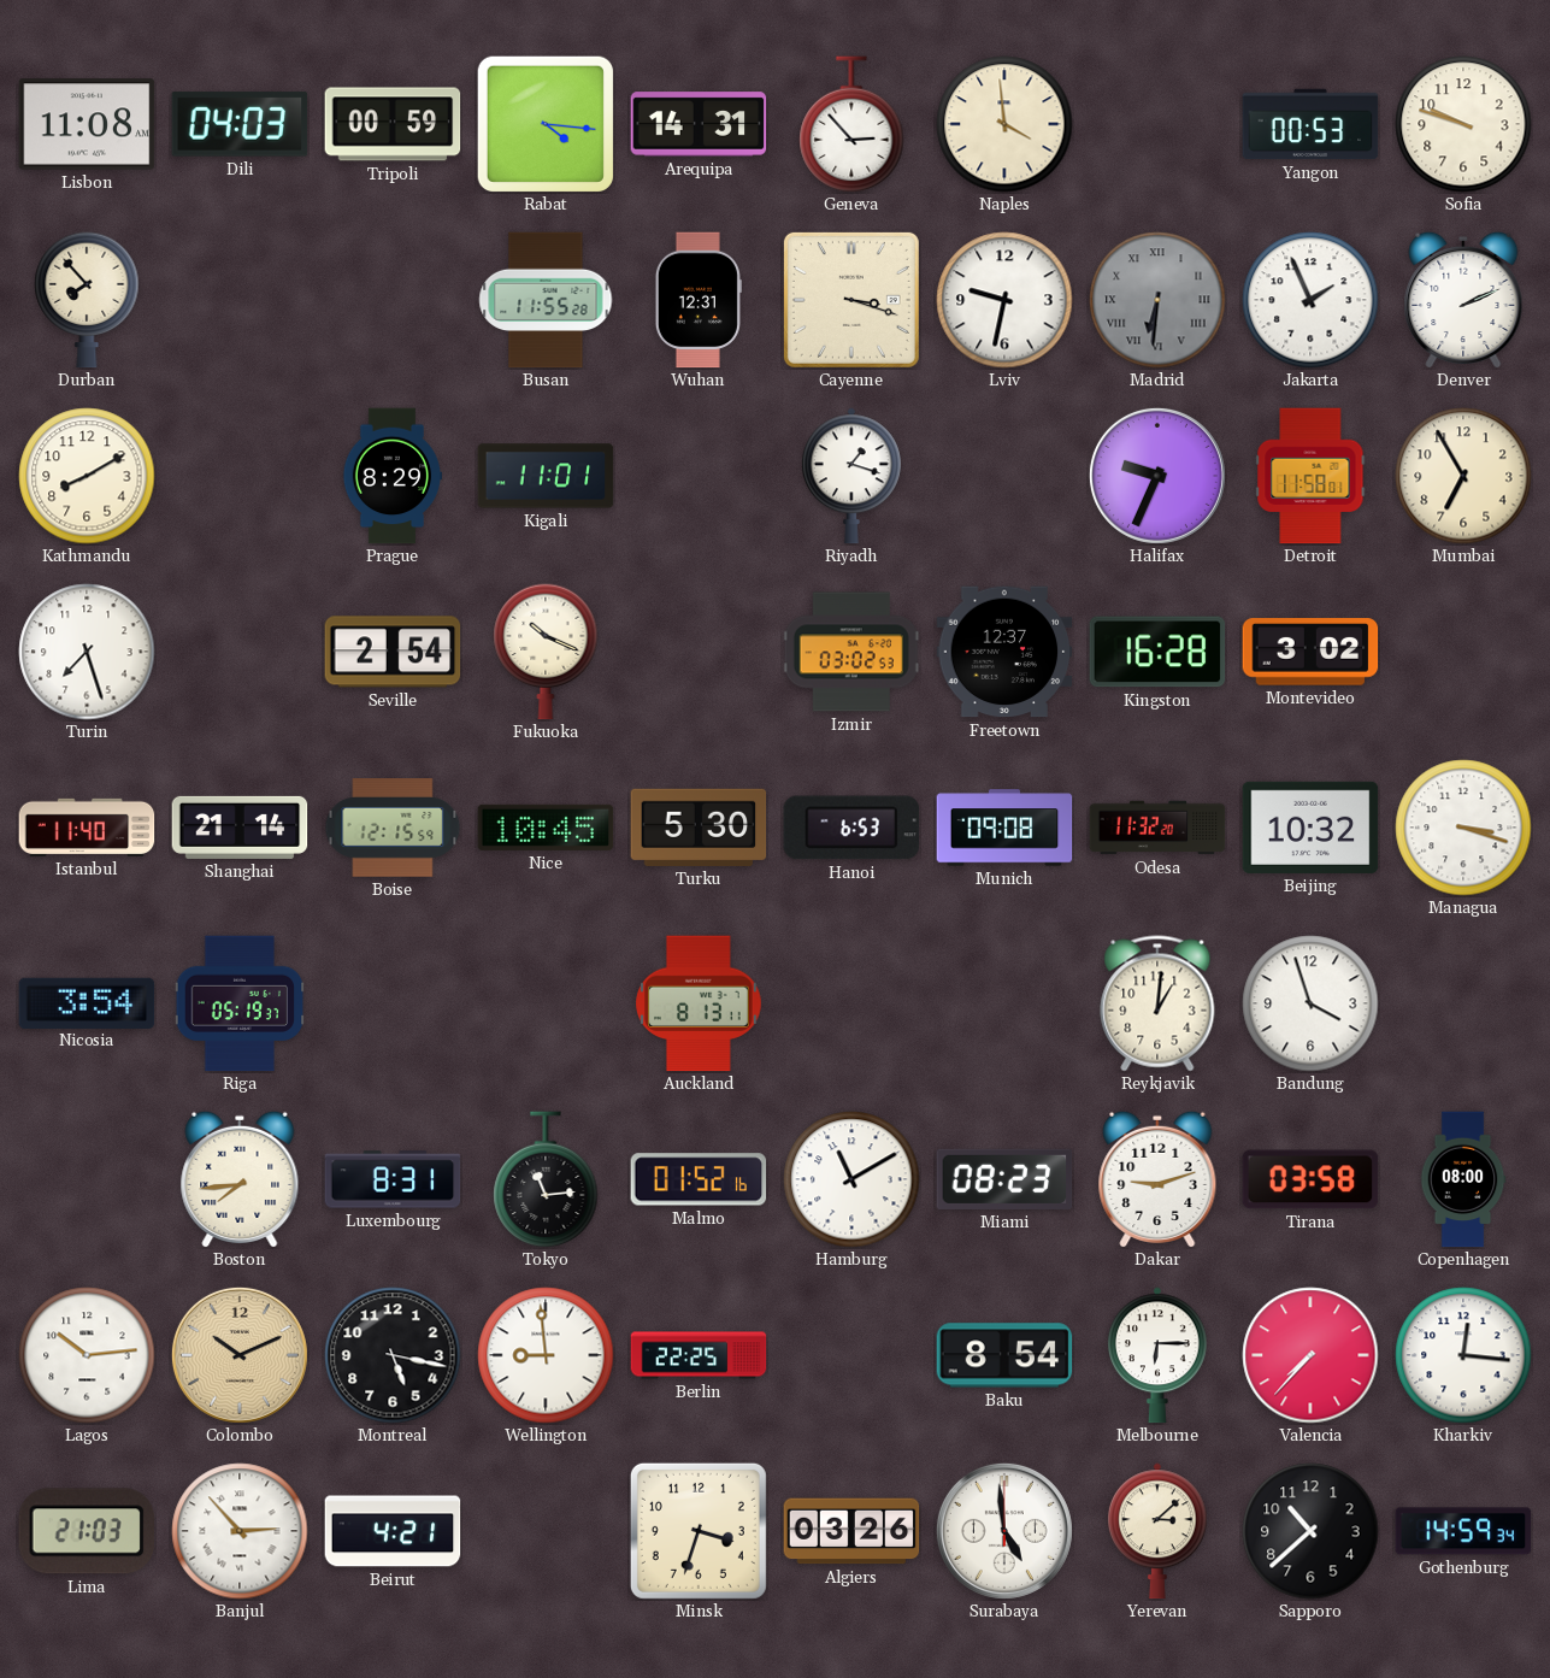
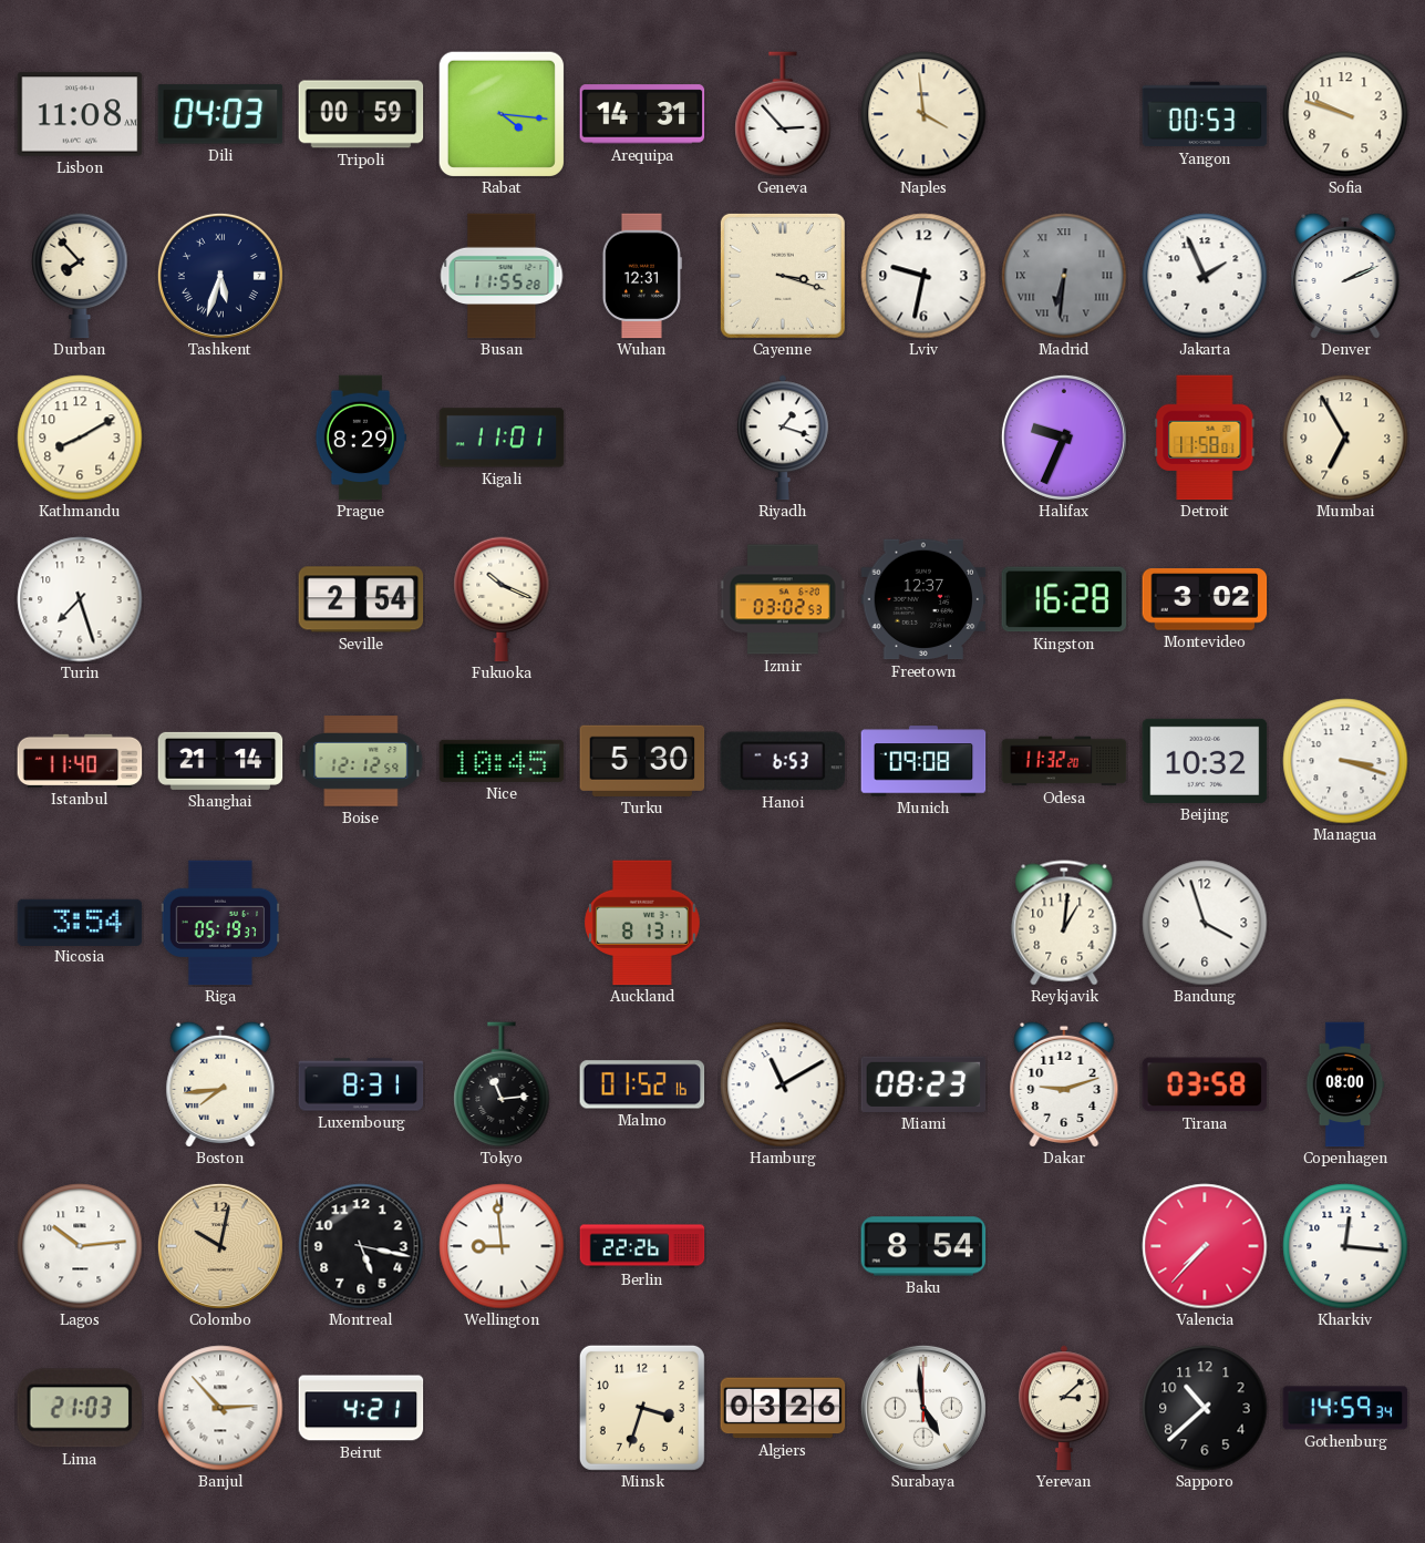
Tashkent: none -> 5:33 (220, 276)
Boise: 12:15 -> 12:12 (361, 761)
Colombo: 10:11 -> 10:02 (220, 1246)
Berlin: 22:25 -> 22:26 (642, 1246)
Melbourne: 6:15 -> none (1157, 1355)
